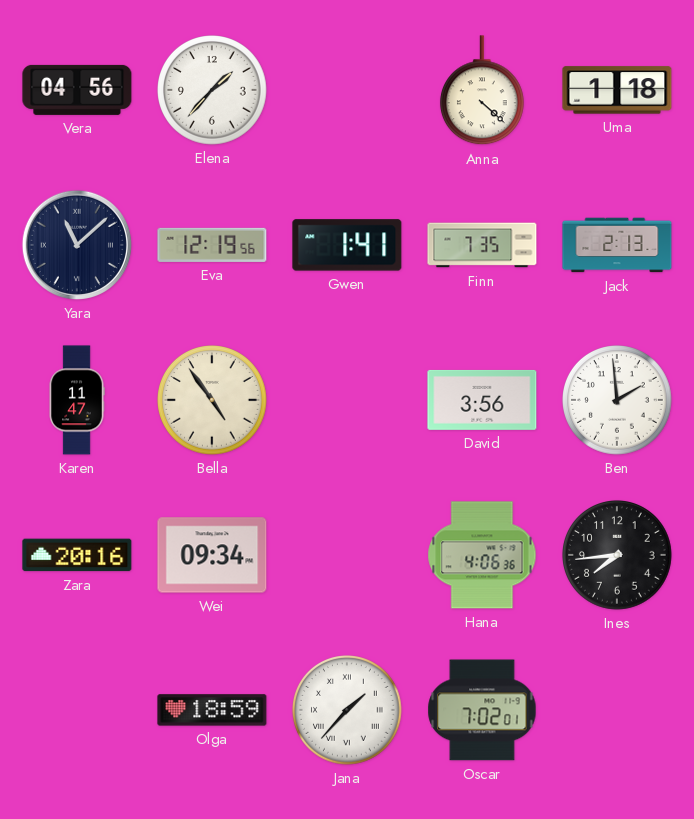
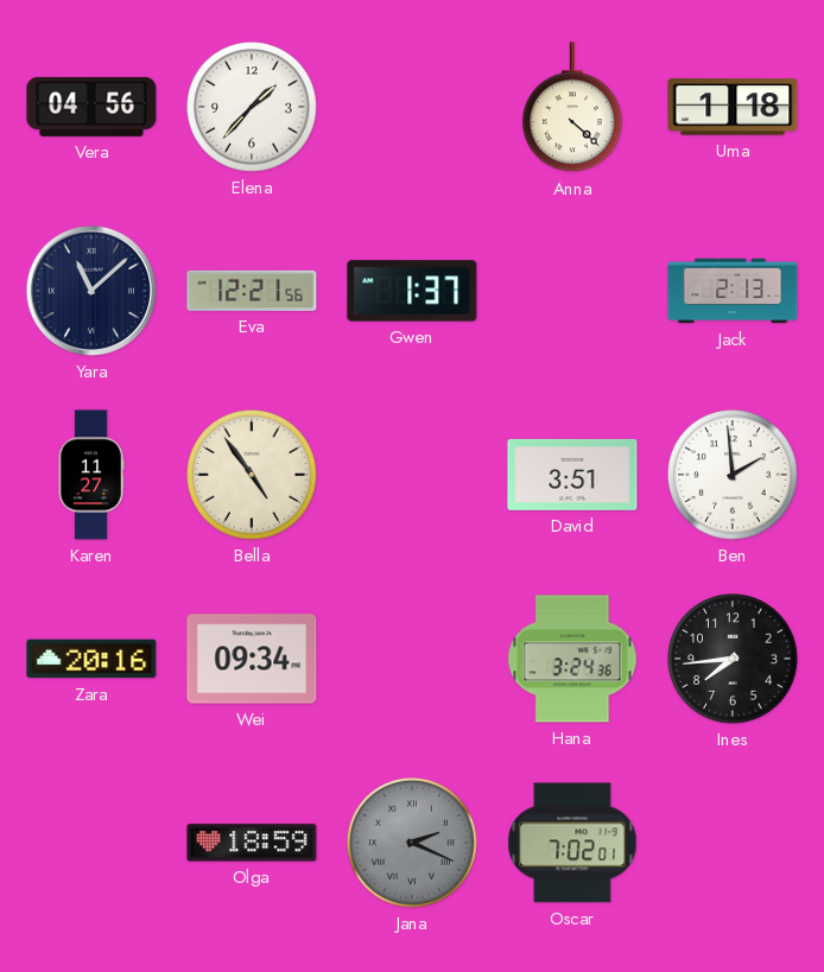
Eva: 12:19 -> 12:21 (252, 291)
Gwen: 1:41 -> 1:37 (412, 291)
Finn: 7:35 -> none (482, 245)
Karen: 11:47 -> 11:27 (91, 475)
David: 3:56 -> 3:51 (572, 475)
Hana: 4:06 -> 3:24 (572, 659)
Jana: 1:37 -> 2:19 (413, 844)
Jana dial: white -> grey (413, 844)
